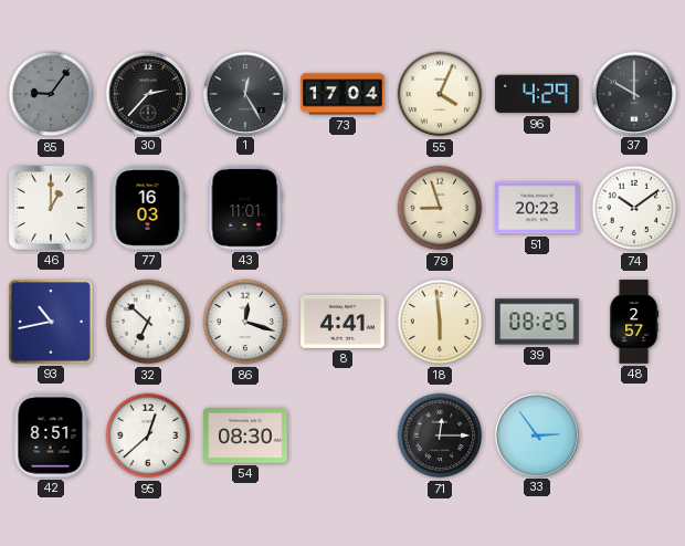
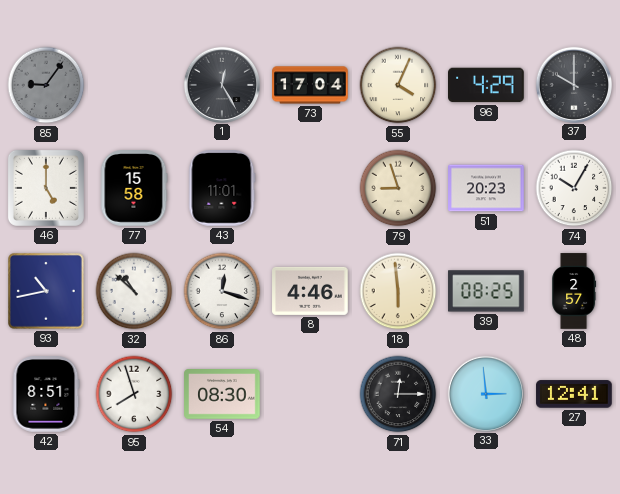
30: 2:37 -> none (147, 93)
46: 1:00 -> 5:00 (46, 188)
77: 16:03 -> 15:58 (134, 188)
74: 10:09 -> 10:05 (574, 188)
32: 6:52 -> 10:52 (134, 291)
8: 4:41 -> 4:46 (310, 291)
95: 12:38 -> 7:57 (134, 394)
33: 2:54 -> 2:59 (485, 393)
27: none -> 12:41 (574, 394)
